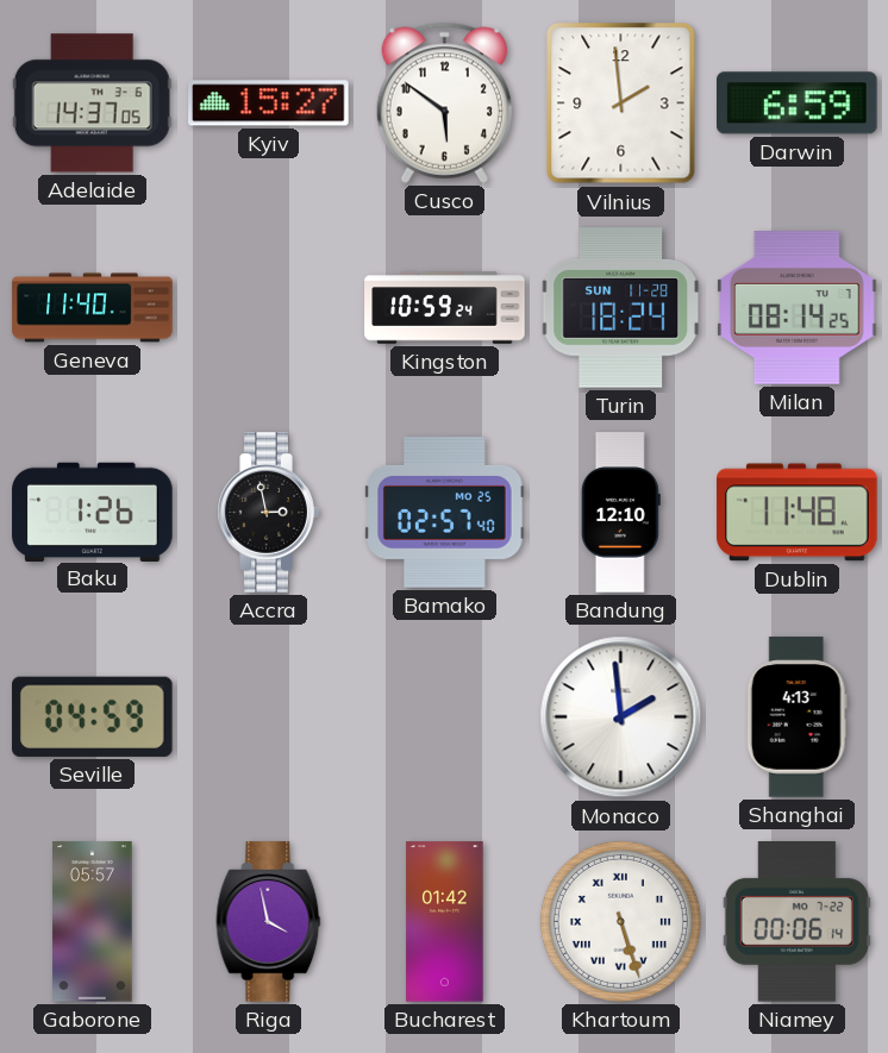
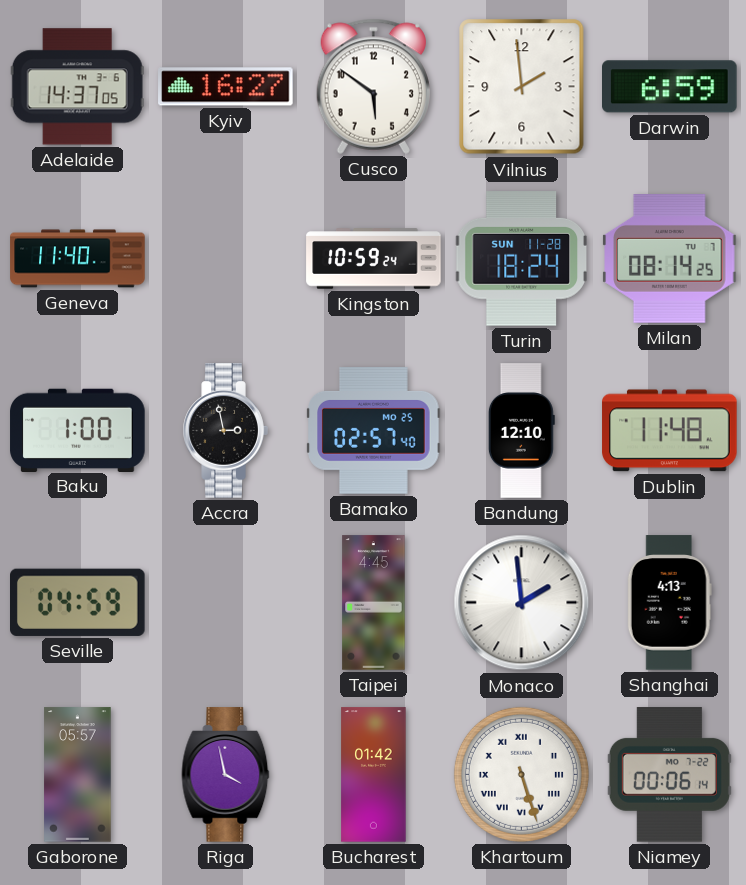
Kyiv: 15:27 -> 16:27 (226, 87)
Baku: 1:26 -> 1:00 (78, 430)
Taipei: none -> 4:45 (374, 603)
